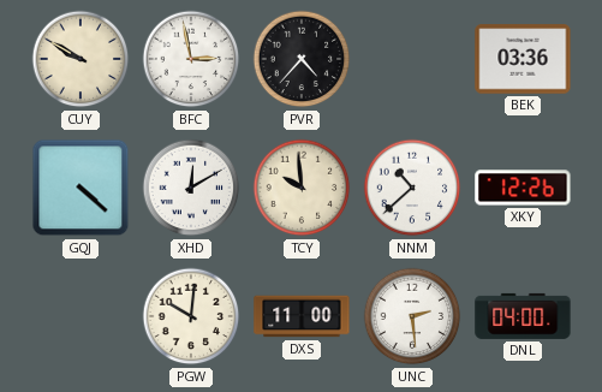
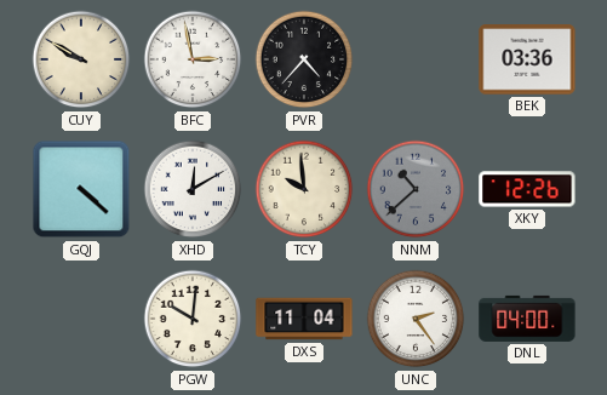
NNM dial: white -> grey (416, 189)
DXS: 11:00 -> 11:04 (304, 319)
UNC: 2:29 -> 2:24 (416, 319)
